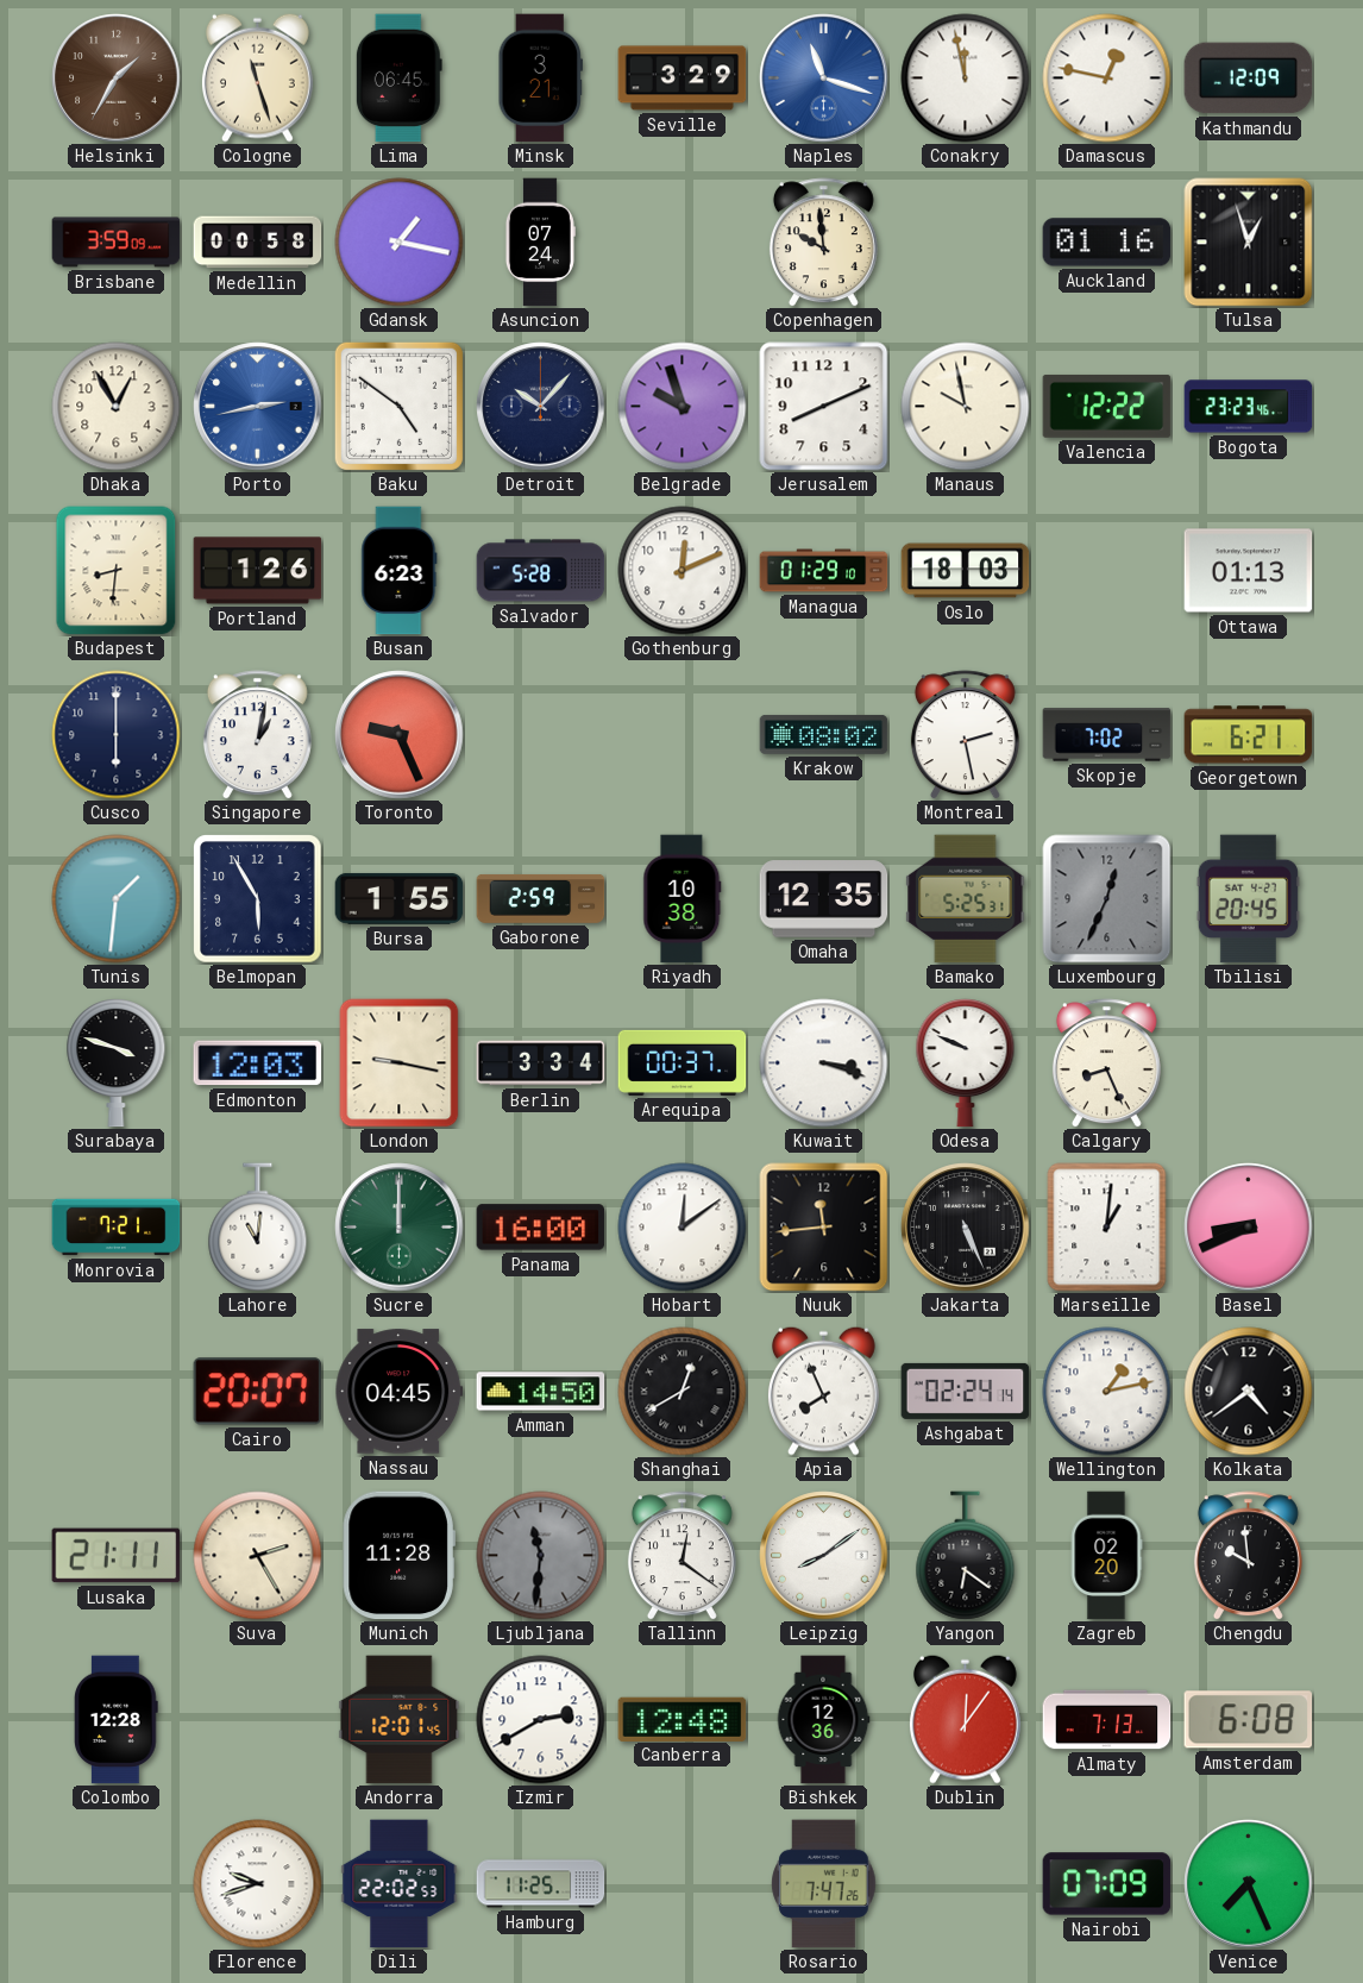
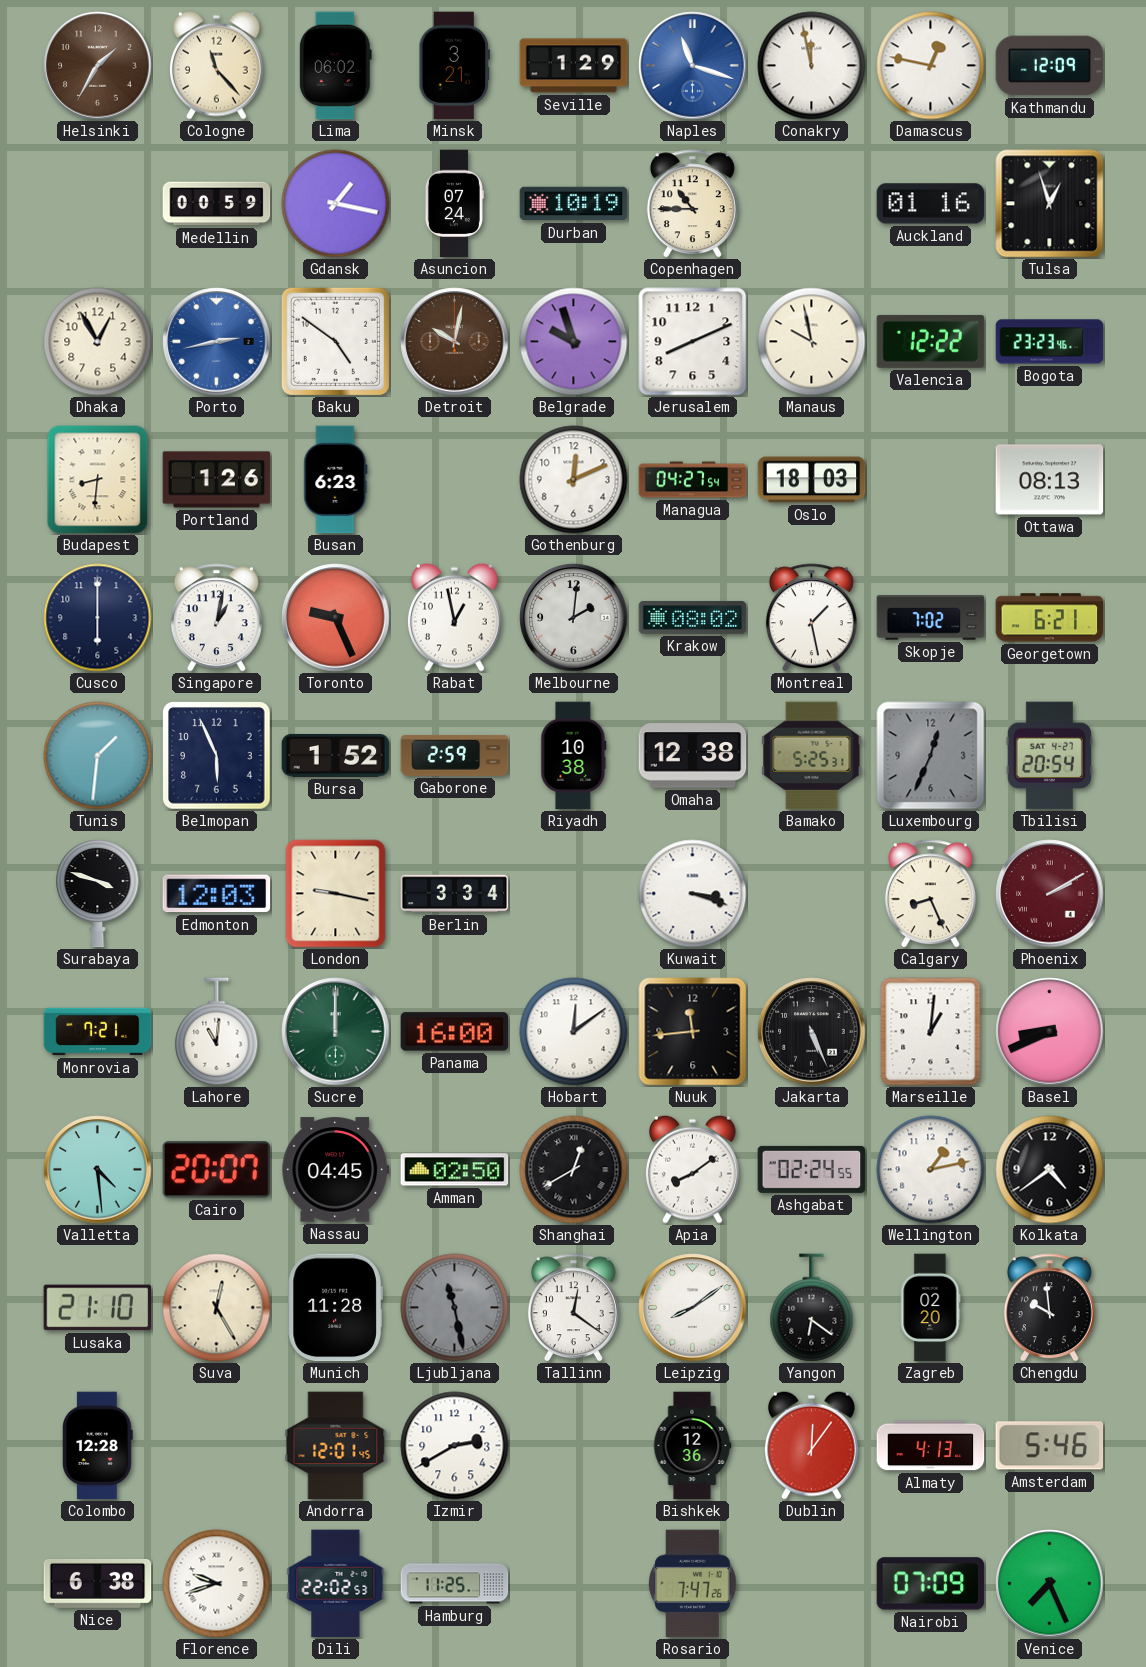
Cologne: 11:27 -> 11:23 (216, 65)
Lima: 06:45 -> 06:02 (335, 66)
Seville: 3:29 -> 1:29 (574, 66)
Brisbane: 3:59 -> none (117, 243)
Medellin: 00:58 -> 00:59 (217, 204)
Durban: none -> 10:19 (574, 204)
Copenhagen: 9:59 -> 10:45 (692, 204)
Detroit: 10:07 -> 10:02 (455, 342)
Detroit dial: navy -> brown (455, 342)
Salvador: 5:28 -> none (541, 571)
Managua: 01:29 -> 04:27 (693, 480)
Ottawa: 01:13 -> 08:13 (1050, 480)
Rabat: none -> 12:58 (454, 617)
Melbourne: none -> 2:01 (574, 618)
Montreal: 2:28 -> 1:28 (811, 618)
Belmopan: 5:55 -> 5:56 (217, 756)
Bursa: 1:55 -> 1:52 (336, 755)
Omaha: 12:35 -> 12:38 (693, 756)
Tbilisi: 20:45 -> 20:54 (1049, 756)
Arequipa: 00:37 -> none (683, 1062)
Odesa: 9:49 -> none (966, 1063)
Phoenix: none -> 2:10 (1050, 894)
Valletta: none -> 4:29 (98, 1170)
Amman: 14:50 -> 02:50 (455, 1170)
Apia: 7:56 -> 8:09 (692, 1169)
Ashgabat: 02:24:14 -> 02:24:55 (812, 1169)
Lusaka: 21:11 -> 21:10 (98, 1308)
Suva: 2:25 -> 12:25 (217, 1308)
Ljubljana: 11:31 -> 11:28 (455, 1308)
Canberra: 12:48 -> none (683, 1719)
Almaty: 7:13 -> 4:13 (931, 1446)
Amsterdam: 6:08 -> 5:46 (1050, 1446)
Nice: none -> 6:38 (98, 1583)
